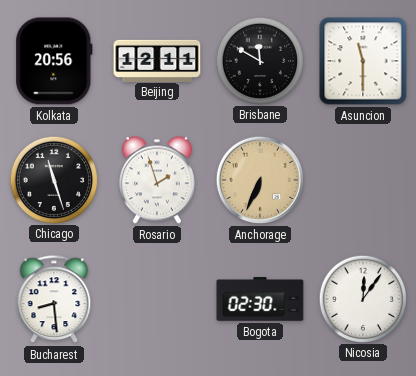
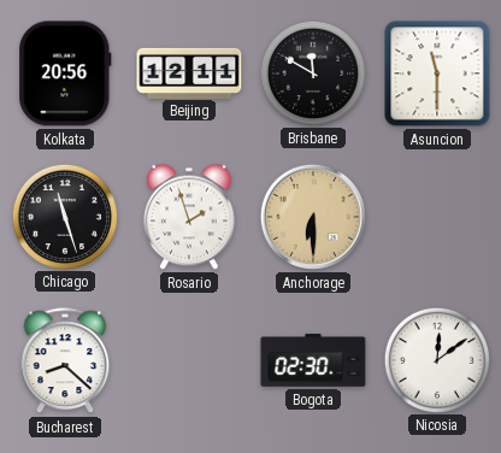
Anchorage: 6:34 -> 6:30 (313, 217)
Bucharest: 8:29 -> 8:22 (65, 361)
Nicosia: 12:06 -> 12:09 (436, 359)
